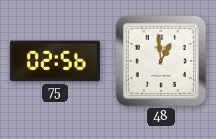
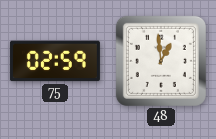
75: 02:56 -> 02:59 (55, 61)
